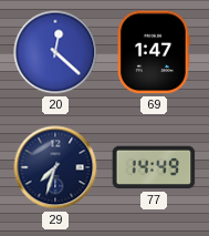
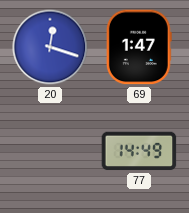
20: 12:22 -> 12:18 (50, 47)
29: 7:33 -> none (55, 167)
